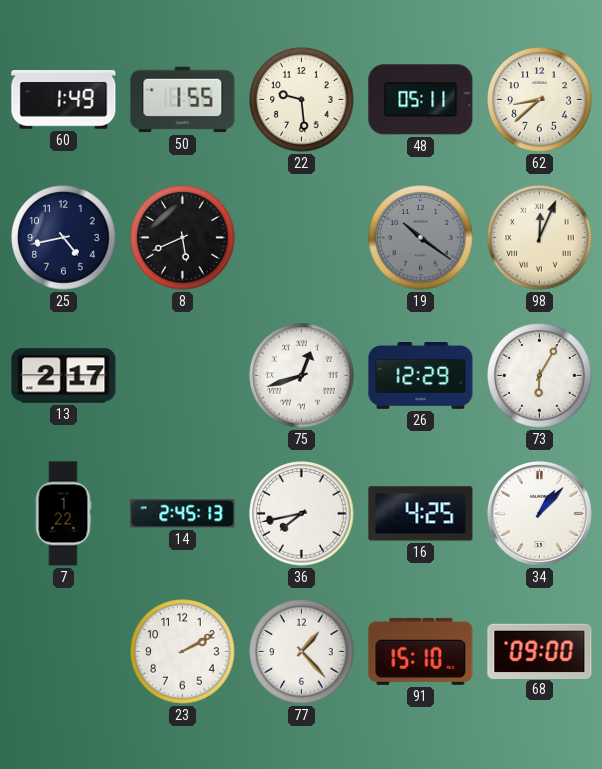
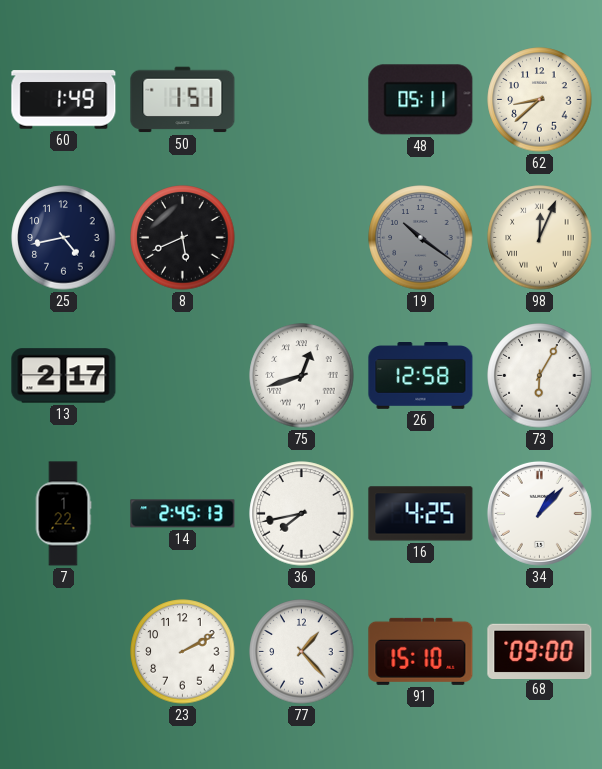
50: 1:55 -> 1:51 (183, 100)
22: 9:29 -> none (302, 100)
26: 12:29 -> 12:58 (421, 376)
